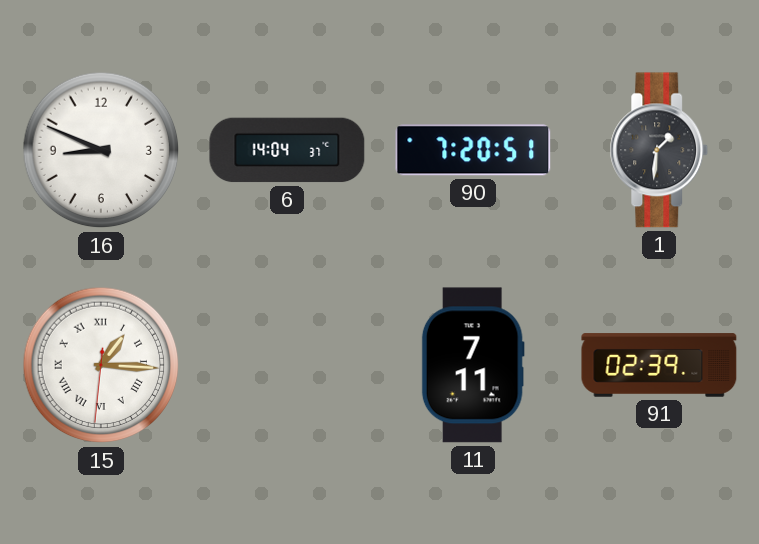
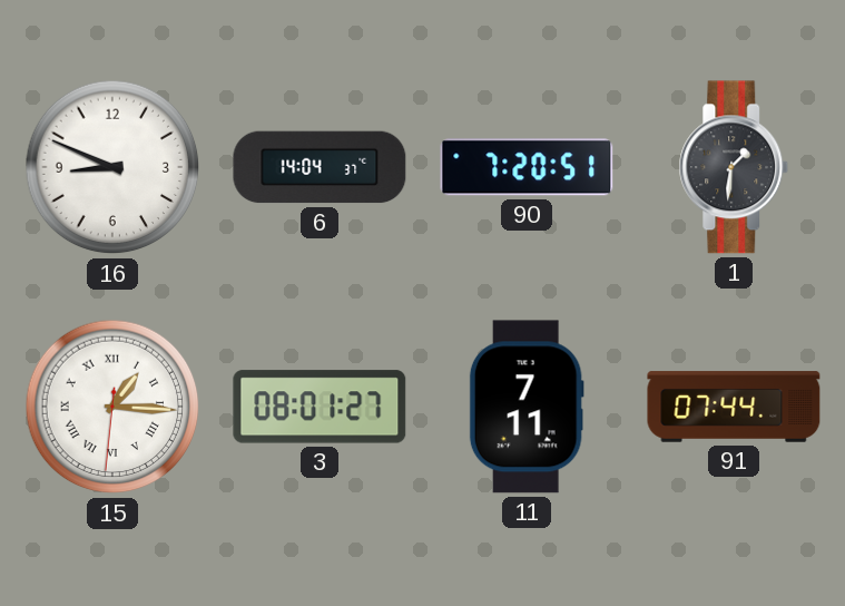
3: none -> 08:01 (320, 407)
91: 02:39 -> 07:44 (734, 407)
